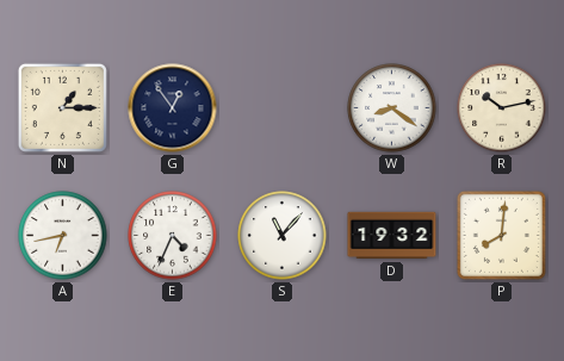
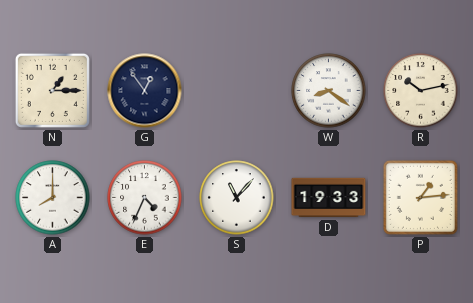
A: 6:43 -> 8:00 (53, 198)
D: 19:32 -> 19:33 (329, 198)
P: 8:01 -> 1:14 (420, 197)
